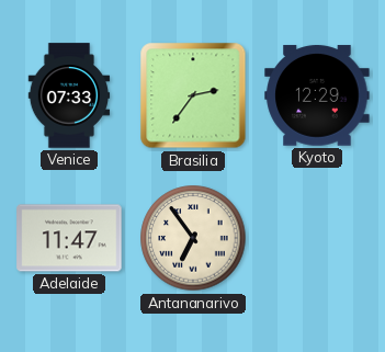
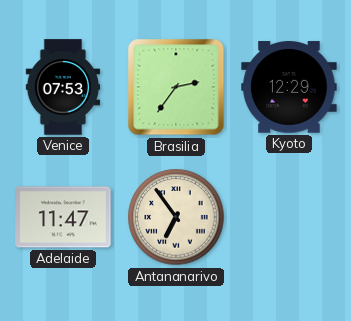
Venice: 07:33 -> 07:53 (63, 87)
